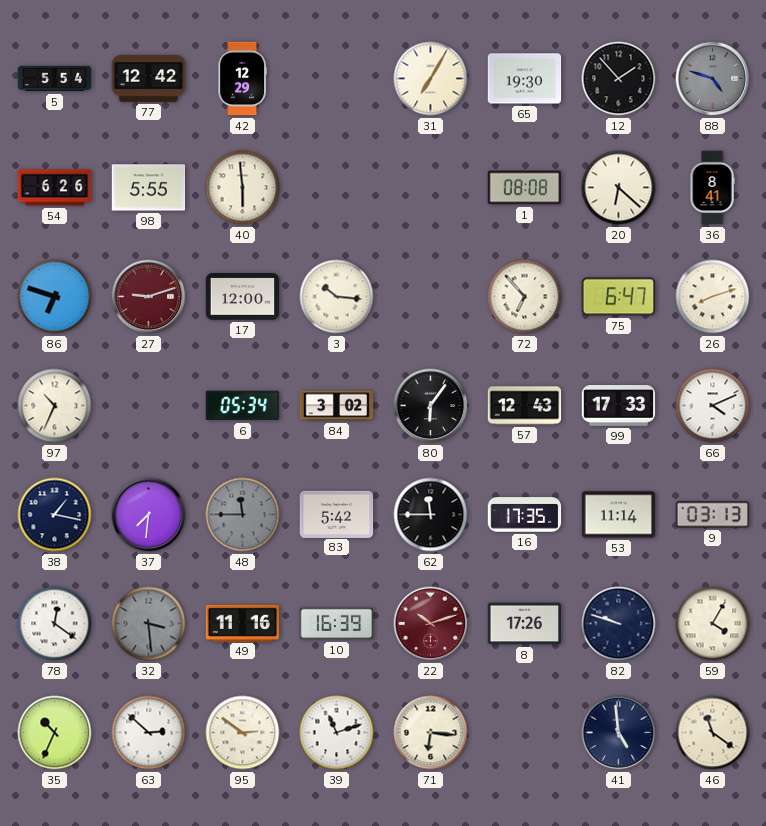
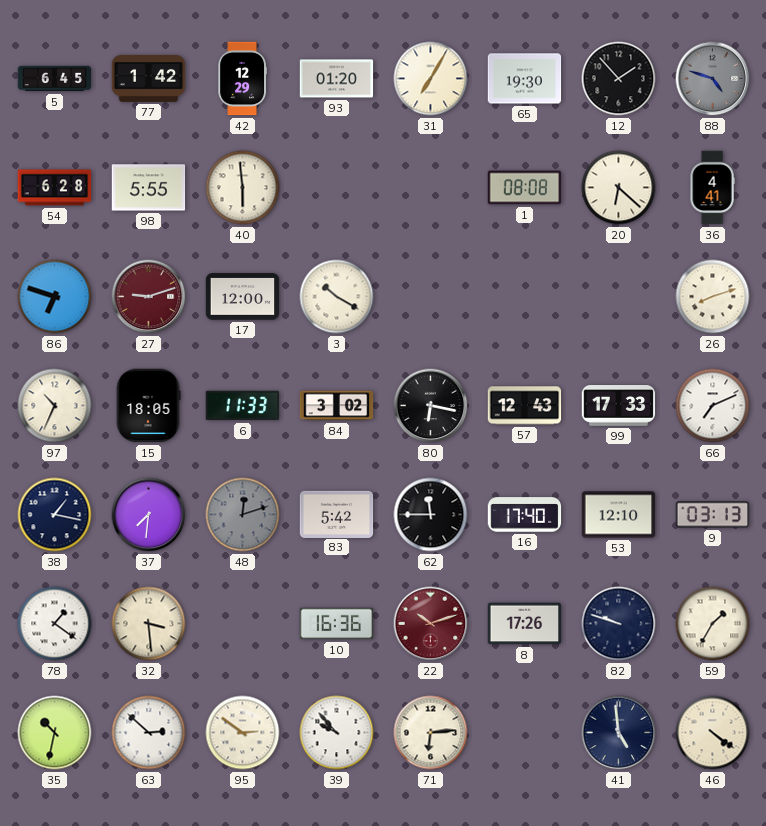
5: 5:54 -> 6:45 (55, 79)
77: 12:42 -> 1:42 (149, 79)
93: none -> 01:20 (337, 79)
54: 6:26 -> 6:28 (55, 188)
36: 8:41 -> 4:41 (712, 188)
3: 10:16 -> 10:20 (337, 297)
72: 6:53 -> none (525, 297)
75: 6:47 -> none (619, 297)
15: none -> 18:05 (148, 406)
6: 05:34 -> 11:33 (243, 406)
80: 6:06 -> 6:17 (431, 406)
66: 4:11 -> 7:11 (713, 406)
48: 11:45 -> 12:12 (243, 515)
16: 17:35 -> 17:40 (525, 515)
53: 11:14 -> 12:10 (619, 515)
78: 12:21 -> 1:21 (55, 624)
32 dial: grey -> cream (149, 624)
49: 11:16 -> none (243, 623)
10: 16:39 -> 16:36 (337, 624)
59: 4:05 -> 1:35 (713, 624)
35: 10:34 -> 10:32 (55, 733)
39: 11:12 -> 9:53 (337, 733)
71: 6:16 -> 6:14 (431, 733)
46: 11:21 -> 4:21 (713, 733)
